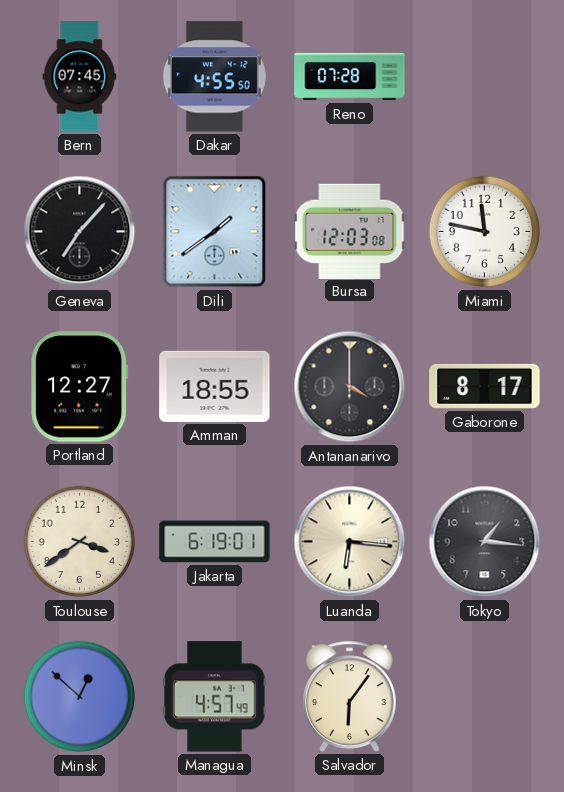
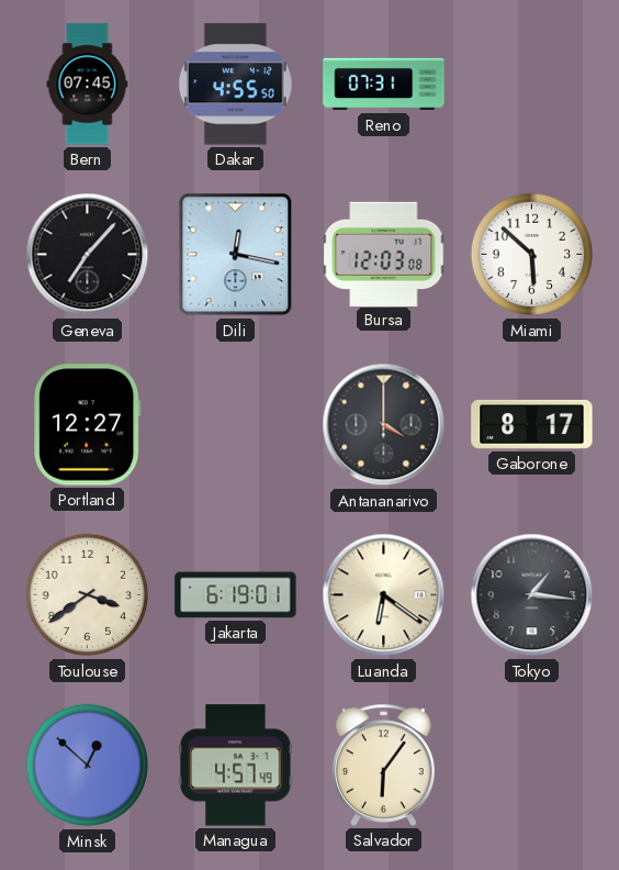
Reno: 07:28 -> 07:31 (384, 85)
Dili: 1:39 -> 12:17 (236, 255)
Miami: 11:47 -> 5:52 (532, 255)
Amman: 18:55 -> none (215, 386)
Luanda: 6:16 -> 6:21 (384, 595)
